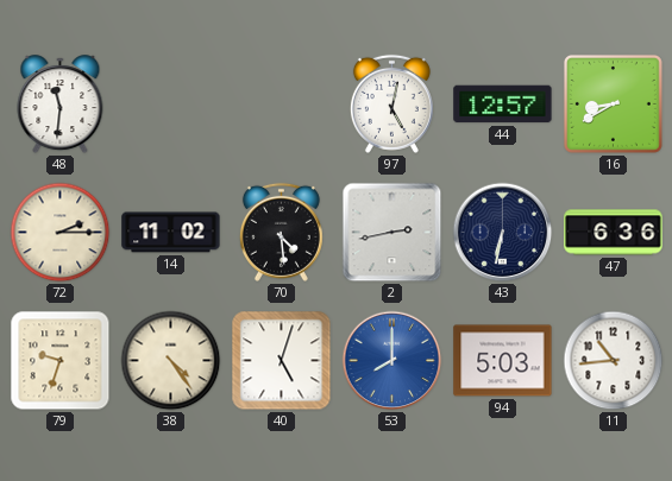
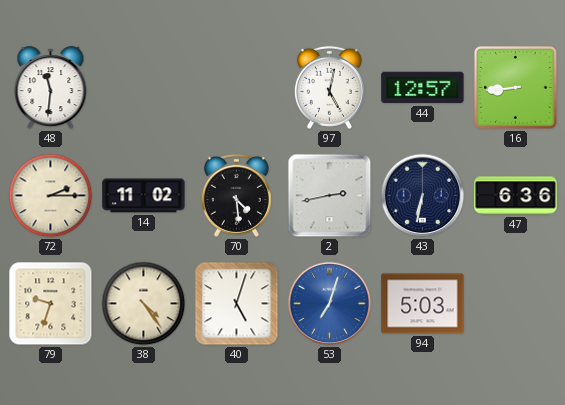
16: 8:40 -> 8:44 (515, 87)
53: 8:00 -> 7:03 (330, 304)
11: 10:44 -> none (614, 361)
